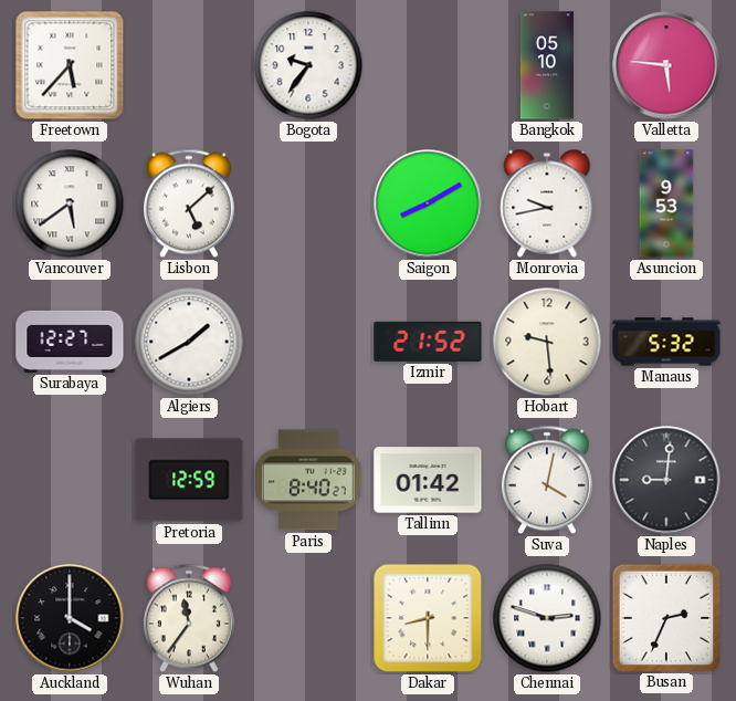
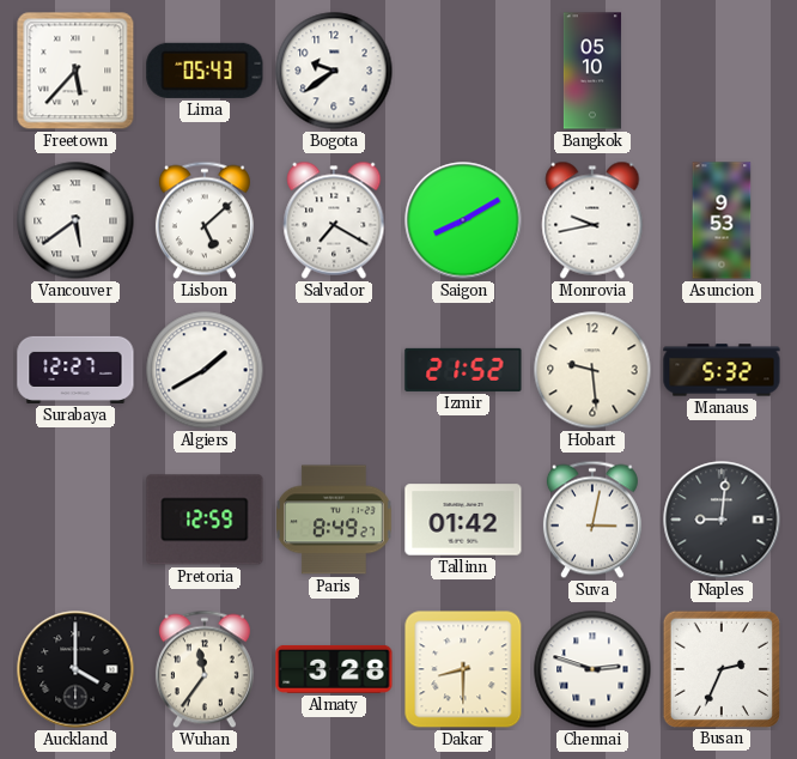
Lima: none -> 05:43 (205, 71)
Bogota: 9:36 -> 9:39 (334, 71)
Valletta: 5:46 -> none (666, 65)
Salvador: none -> 7:20 (334, 220)
Paris: 8:40 -> 8:49 (334, 520)
Suva: 4:02 -> 3:02 (592, 520)
Almaty: none -> 3:28 (334, 669)
